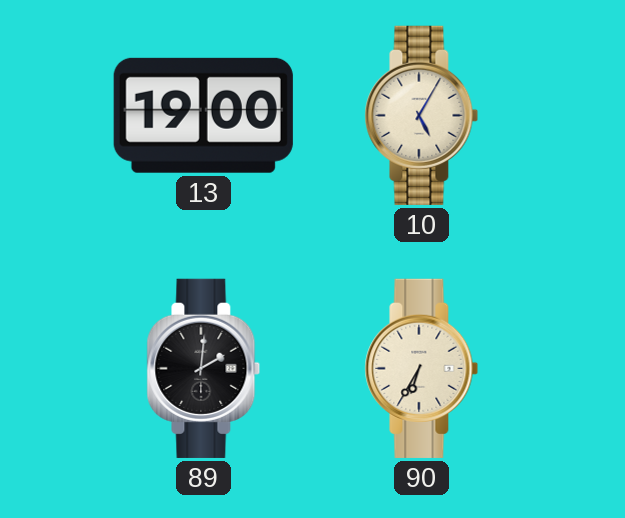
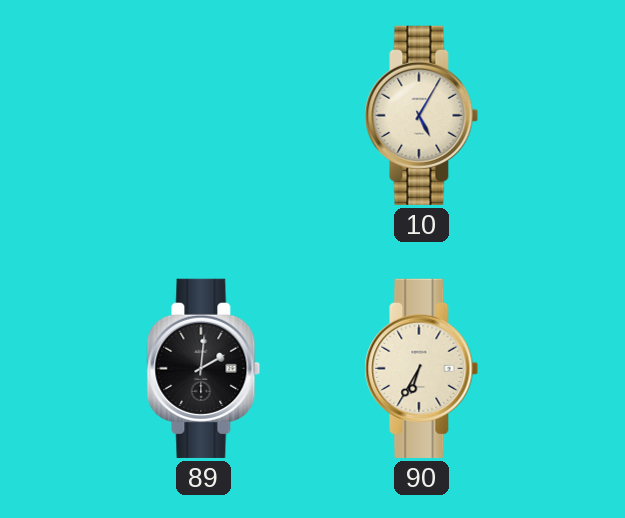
13: 19:00 -> none (203, 115)
